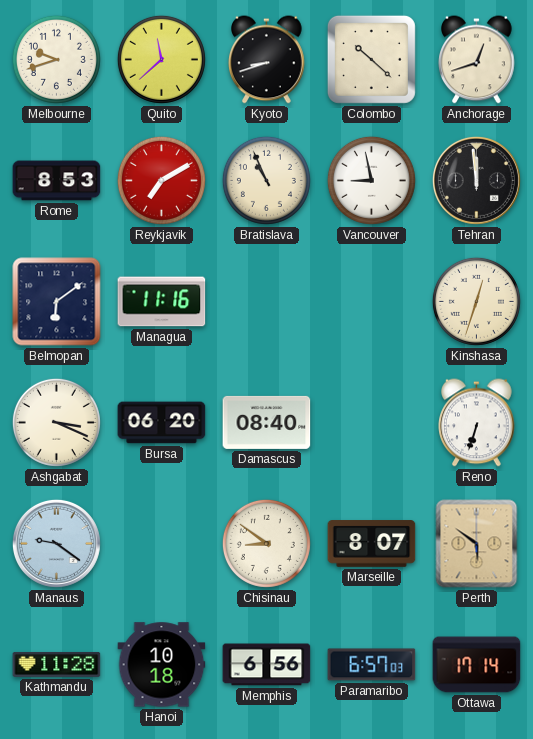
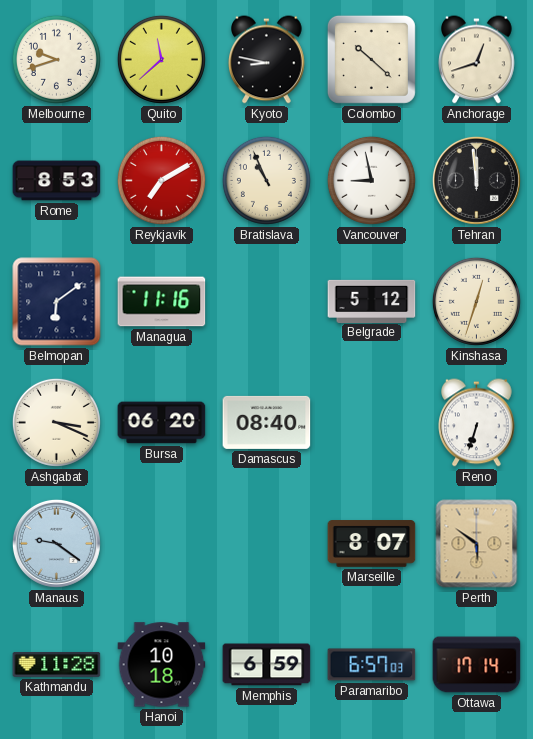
Kyoto: 8:42 -> 8:47 (267, 60)
Belgrade: none -> 5:12 (372, 301)
Chisinau: 8:51 -> none (266, 543)
Memphis: 6:56 -> 6:59 (267, 665)
